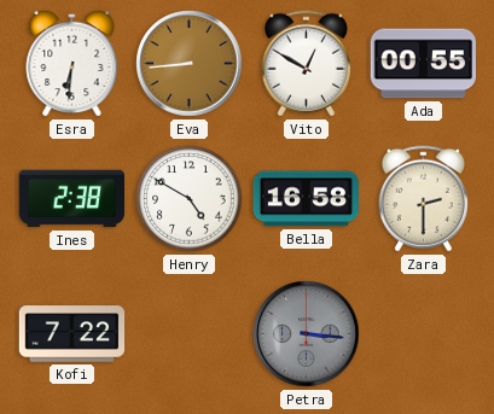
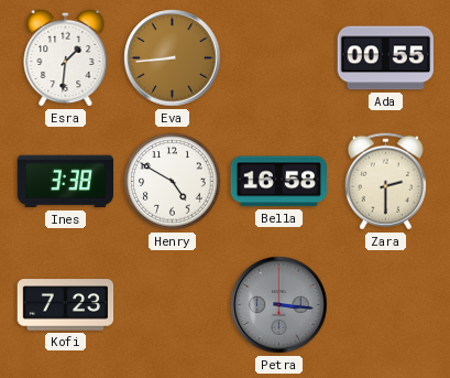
Esra: 6:31 -> 1:31 (66, 57)
Vito: 12:50 -> none (306, 64)
Ines: 2:38 -> 3:38 (65, 182)
Kofi: 7:22 -> 7:23 (66, 305)
